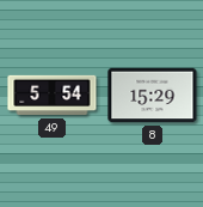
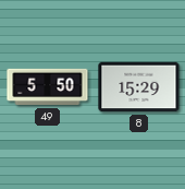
49: 5:54 -> 5:50 (48, 87)
